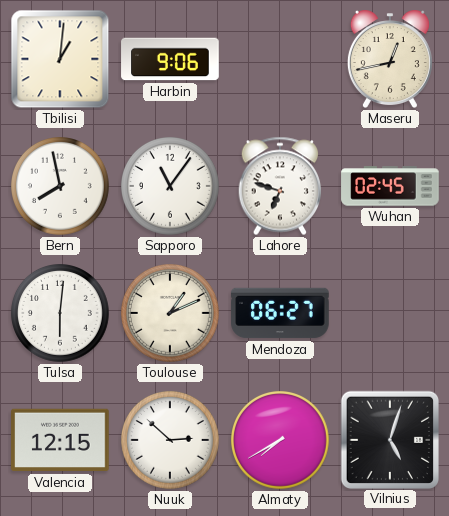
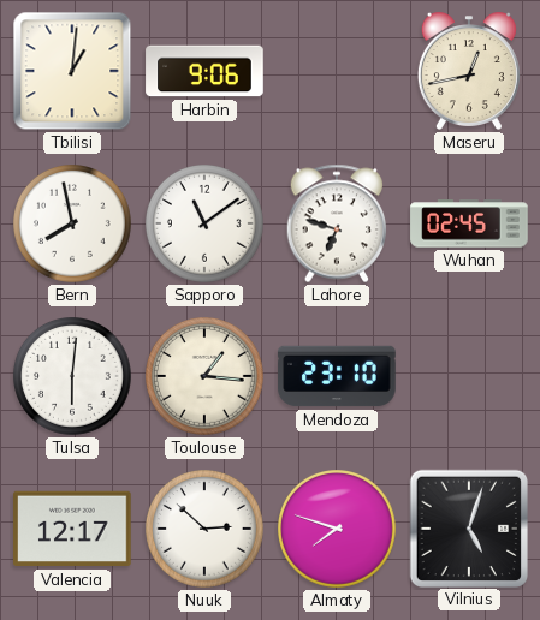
Sapporo: 11:06 -> 11:09 (206, 225)
Toulouse: 1:11 -> 1:16 (206, 377)
Mendoza: 06:27 -> 23:10 (337, 376)
Valencia: 12:15 -> 12:17 (72, 529)
Almaty: 7:40 -> 7:48 (338, 530)
